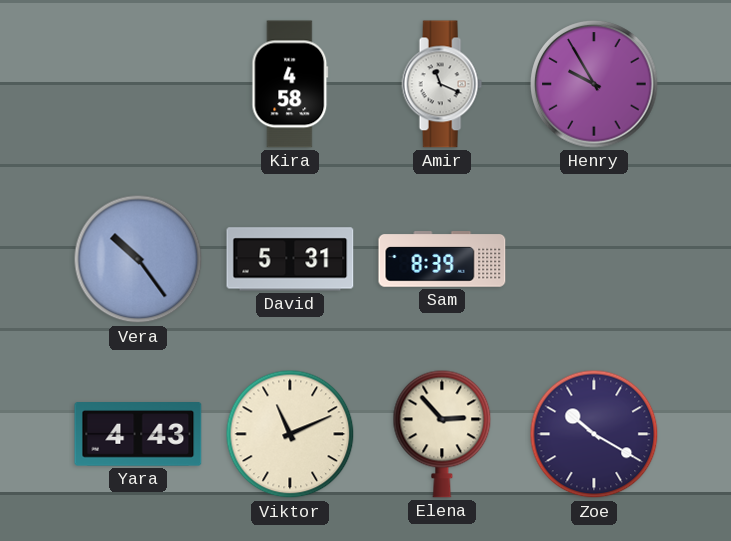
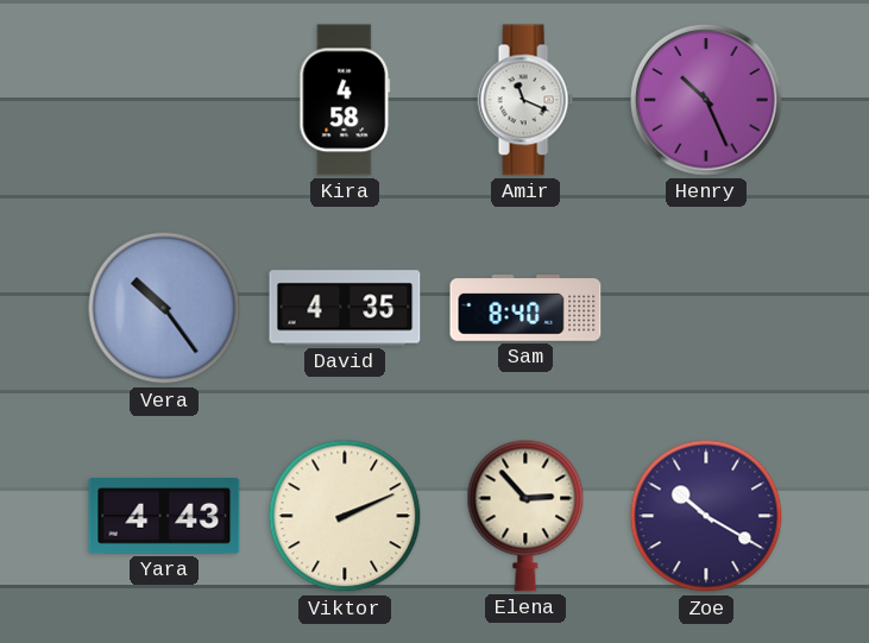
Henry: 9:55 -> 10:26 (706, 100)
David: 5:31 -> 4:35 (345, 308)
Sam: 8:39 -> 8:40 (525, 308)
Viktor: 11:11 -> 2:11 (345, 516)
